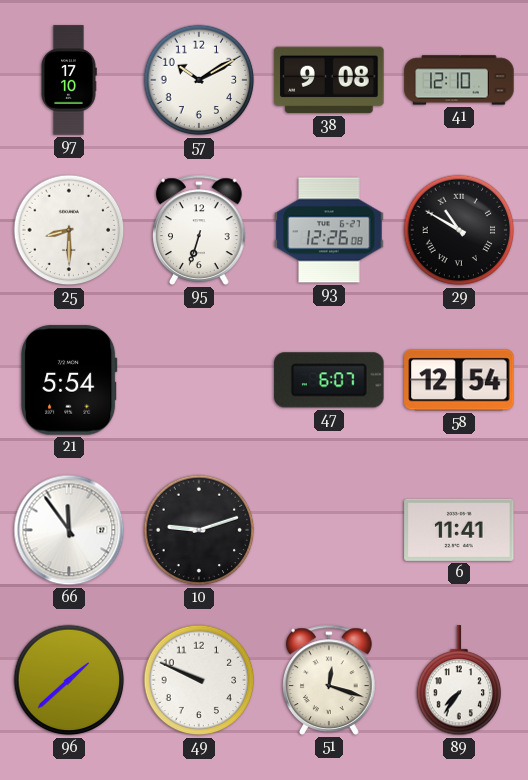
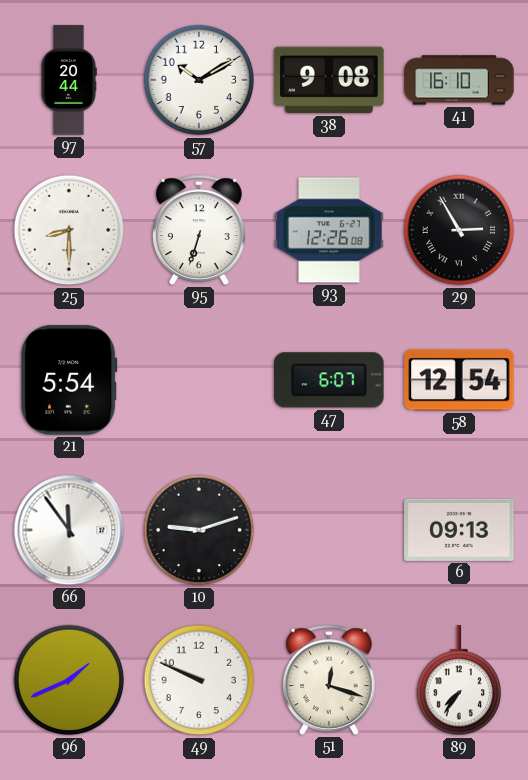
97: 17:10 -> 20:44 (69, 80)
41: 12:10 -> 16:10 (459, 80)
29: 10:50 -> 2:55 (459, 230)
6: 11:41 -> 09:13 (459, 530)
96: 1:38 -> 1:41 (69, 680)
